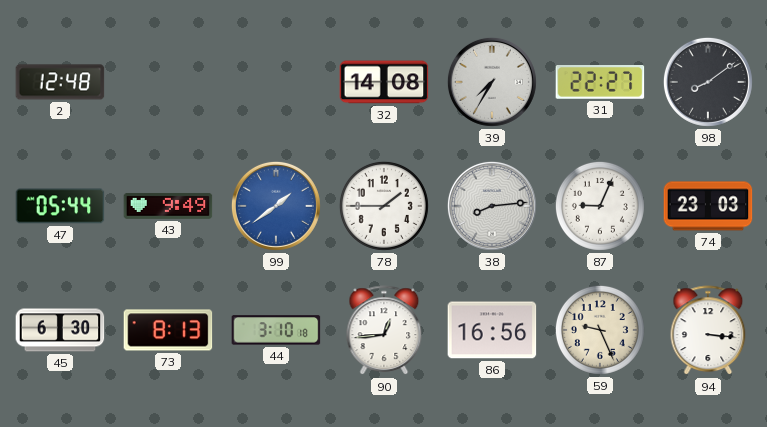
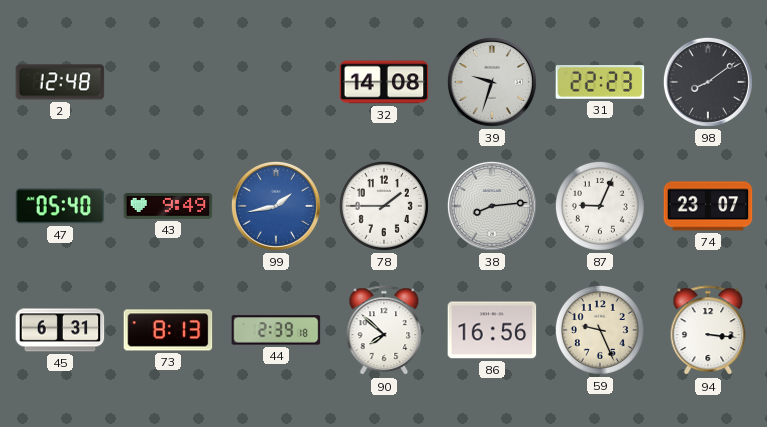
39: 7:35 -> 9:33 (492, 82)
31: 22:27 -> 22:23 (600, 82)
47: 05:44 -> 05:40 (60, 206)
99: 1:39 -> 1:43 (276, 206)
74: 23:03 -> 23:07 (708, 206)
45: 6:30 -> 6:31 (60, 330)
44: 3:10 -> 2:39 (276, 330)
90: 12:44 -> 7:52 (384, 331)
